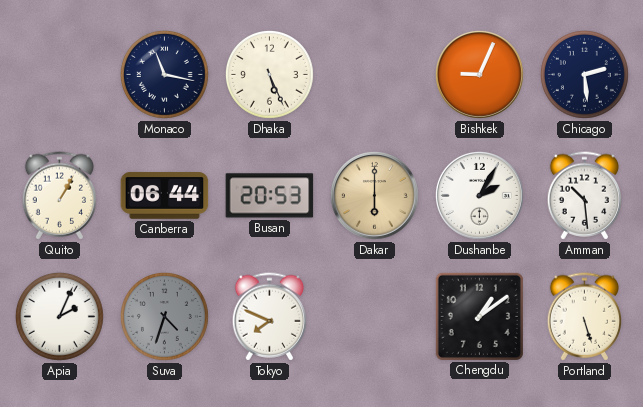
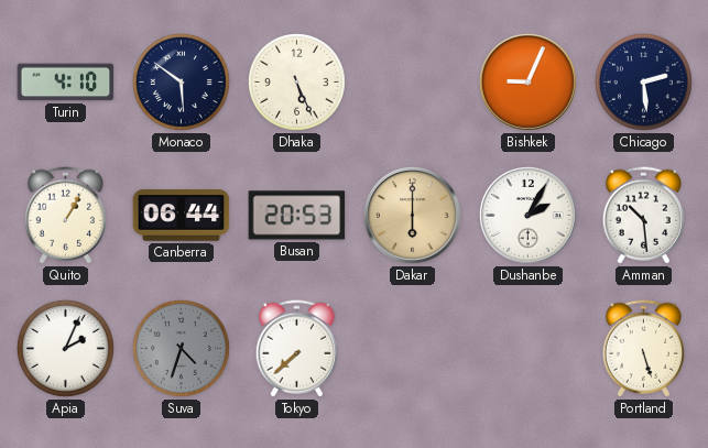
Turin: none -> 4:10 (66, 83)
Monaco: 11:17 -> 5:51 (181, 81)
Tokyo: 7:49 -> 7:38 (297, 349)
Chengdu: 1:09 -> none (479, 316)
